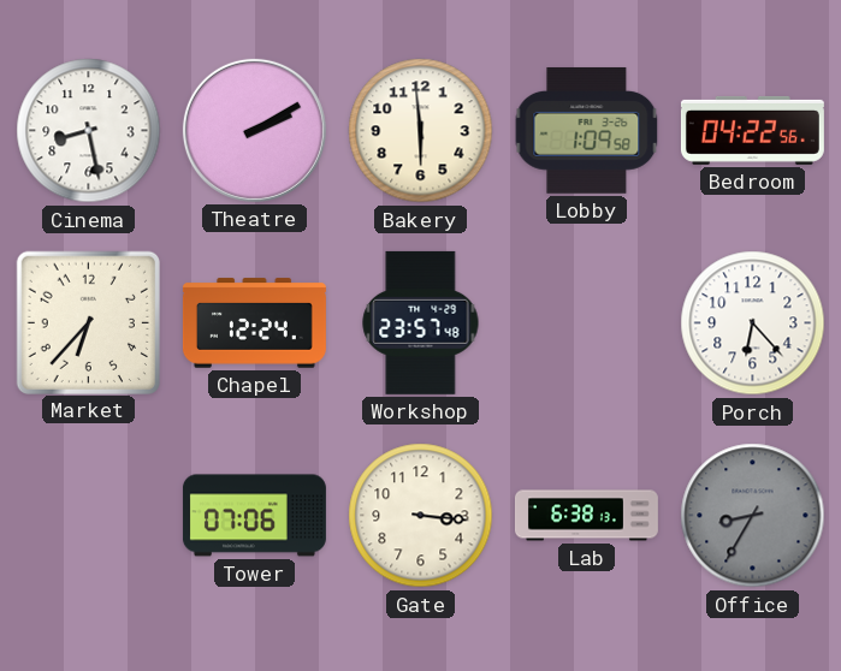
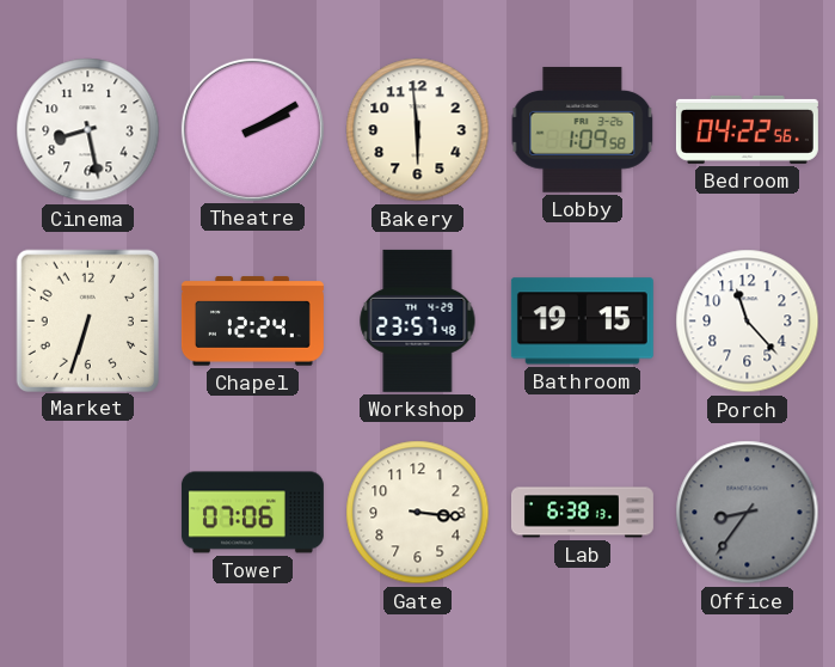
Market: 6:37 -> 6:33 (87, 320)
Bathroom: none -> 19:15 (582, 322)
Porch: 6:23 -> 11:23 (748, 322)
Office: 8:35 -> 8:36 (748, 513)
